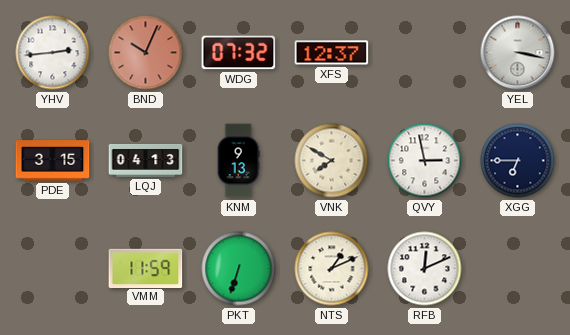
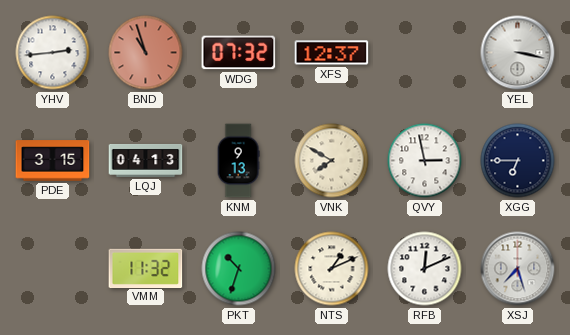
BND: 10:04 -> 10:57 (146, 53)
VMM: 11:59 -> 11:32 (146, 268)
PKT: 6:33 -> 10:33 (239, 269)
XSJ: none -> 7:27 (518, 269)
